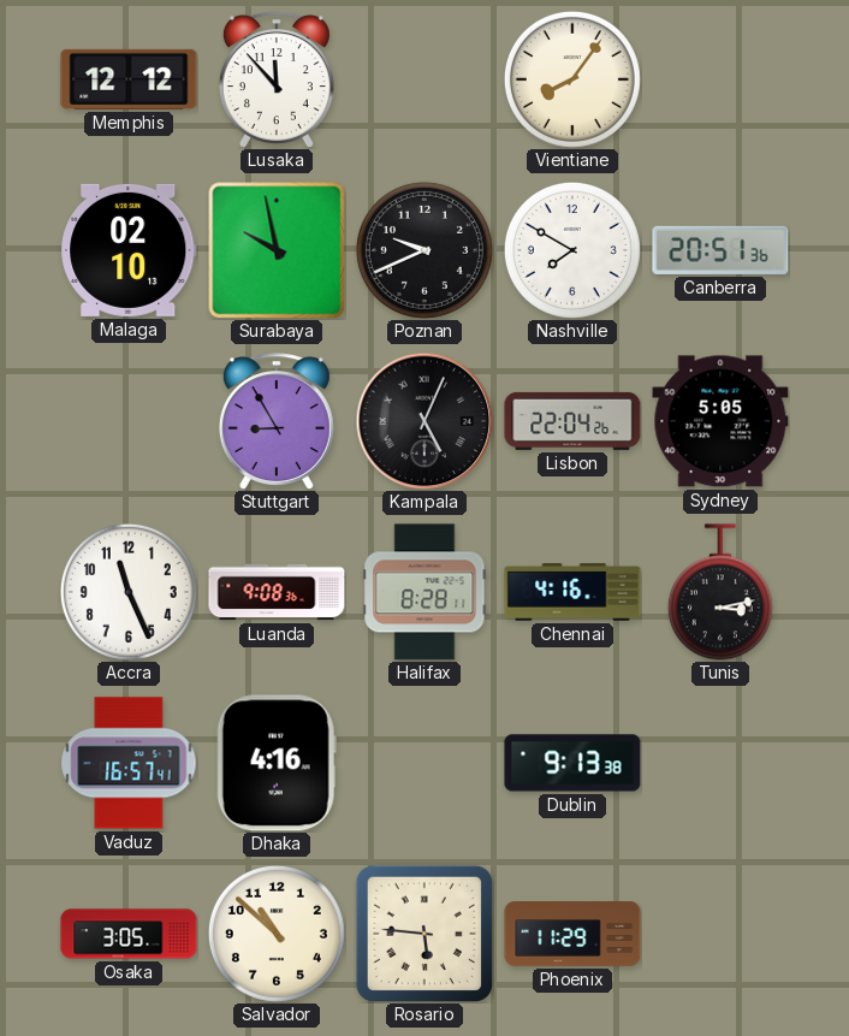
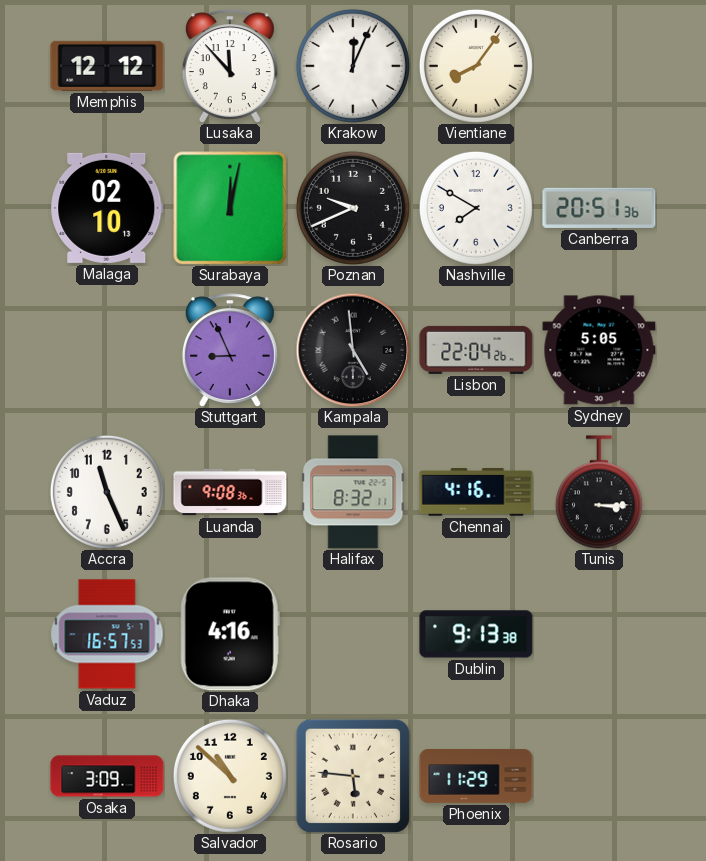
Krakow: none -> 12:04 (353, 66)
Surabaya: 9:58 -> 12:02 (230, 208)
Stuttgart: 8:55 -> 8:56 (230, 350)
Kampala: 5:04 -> 4:59 (353, 350)
Halifax: 8:28 -> 8:32 (353, 492)
Tunis: 3:13 -> 3:15 (599, 492)
Vaduz: 16:57:41 -> 16:57:53 (107, 634)
Osaka: 3:05 -> 3:09 (107, 776)
